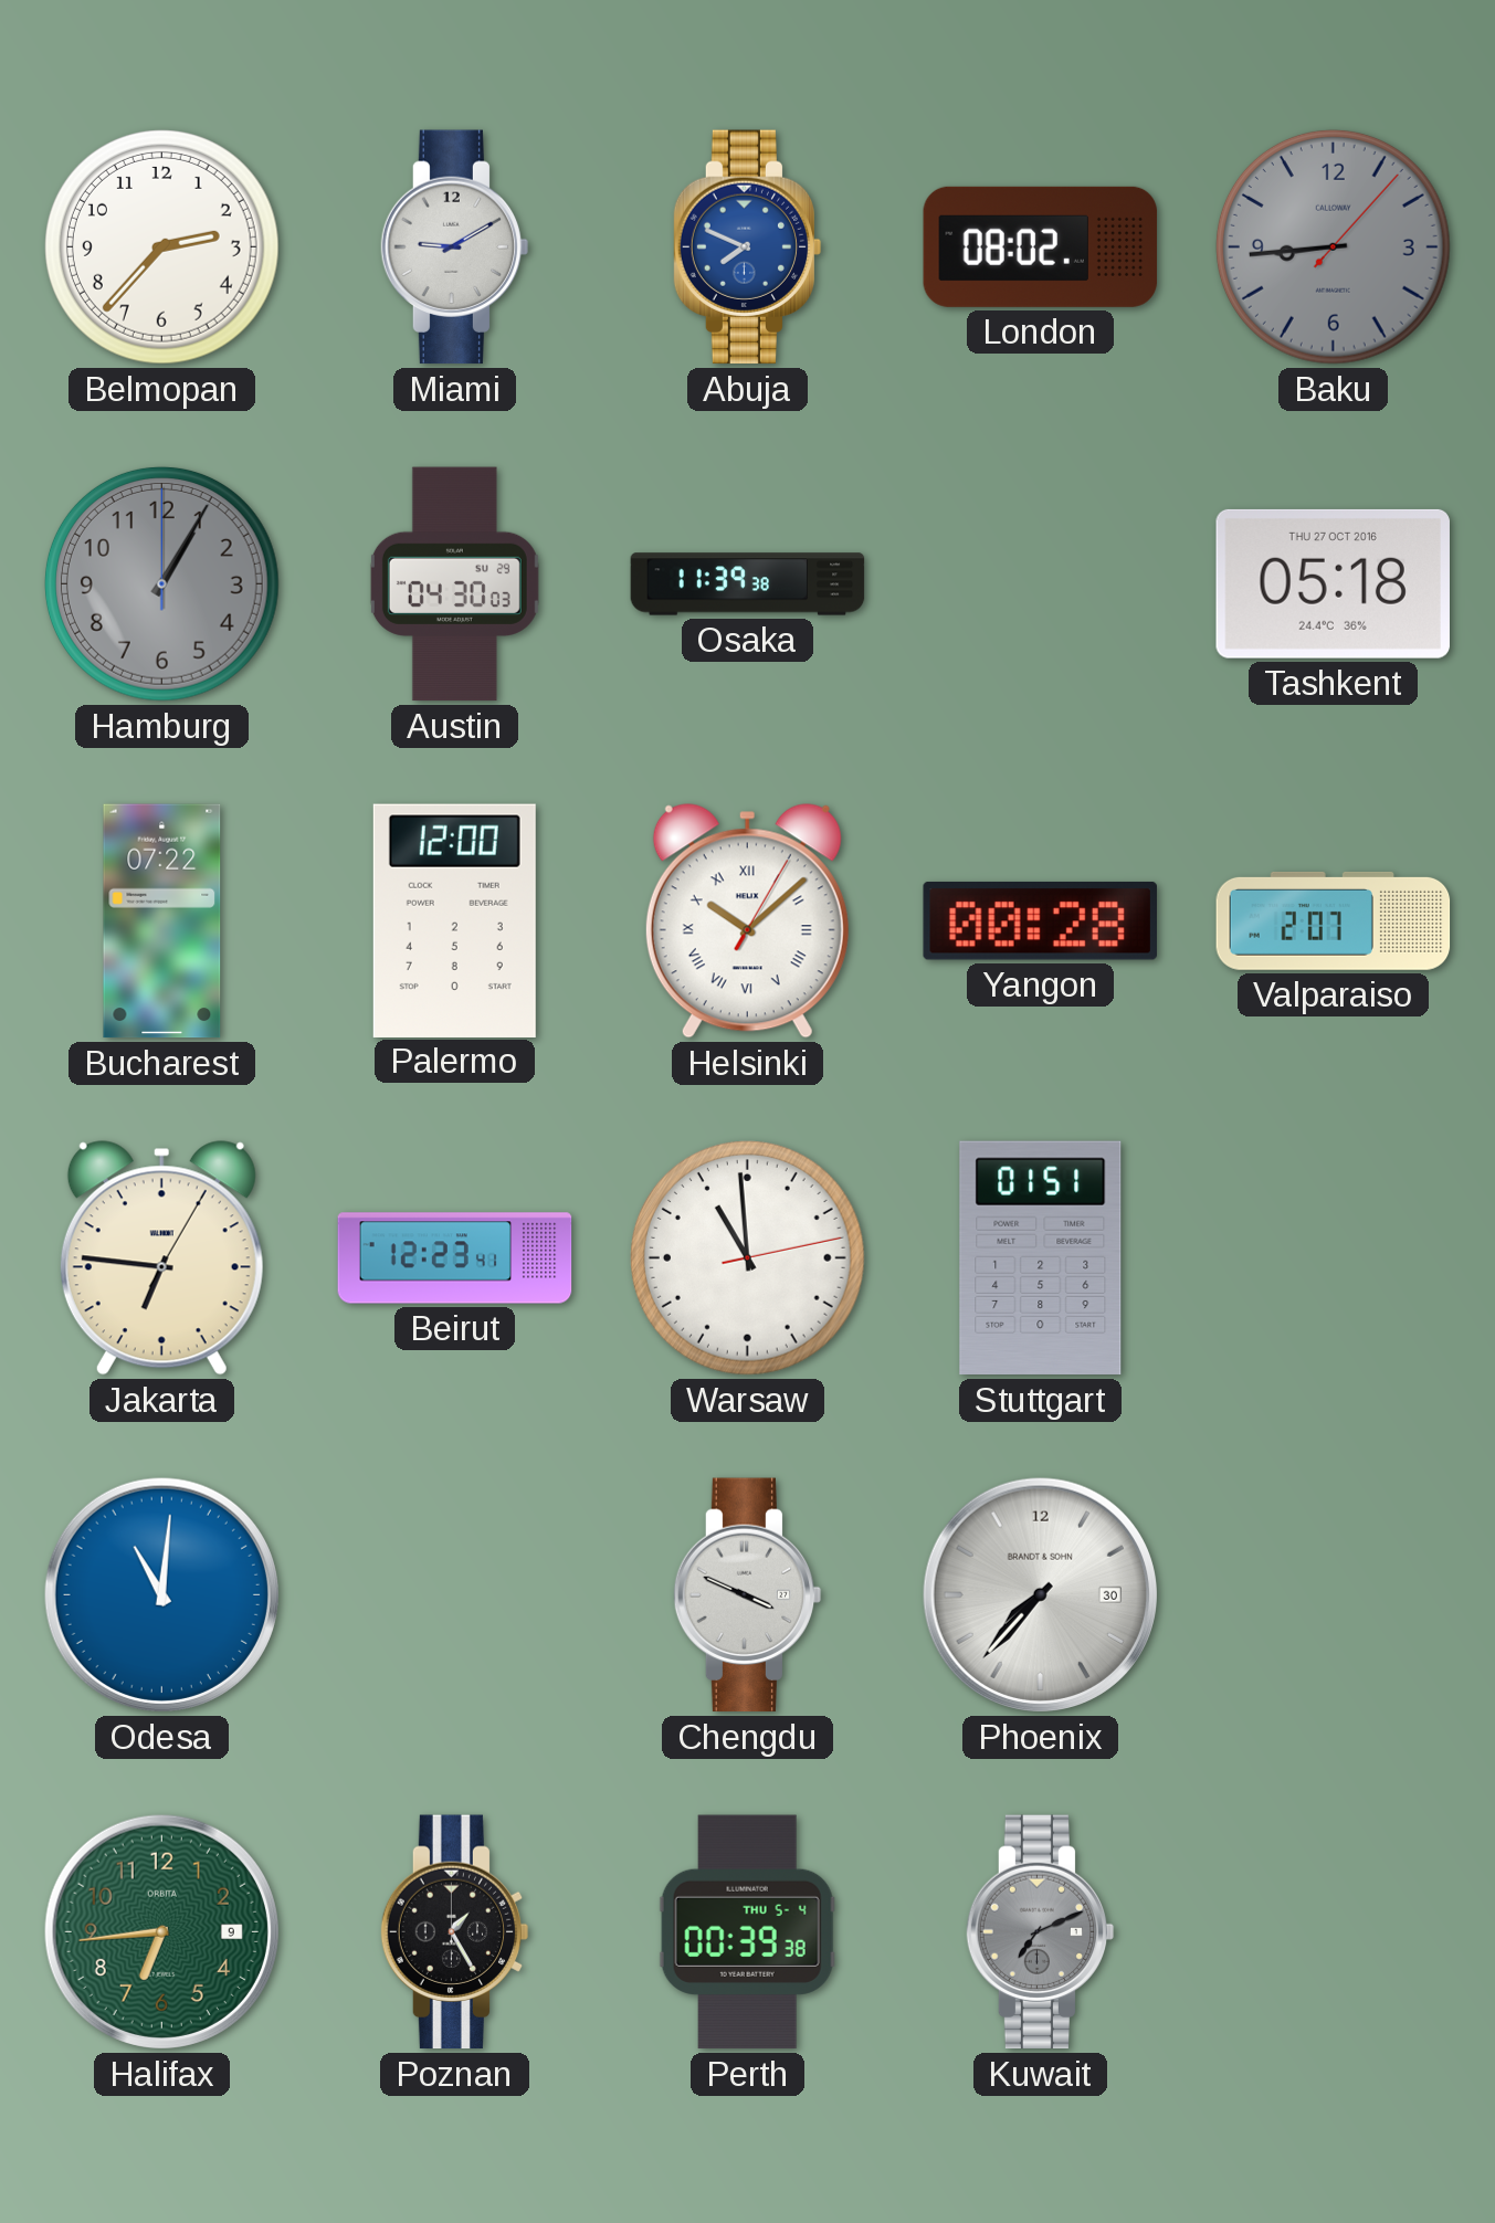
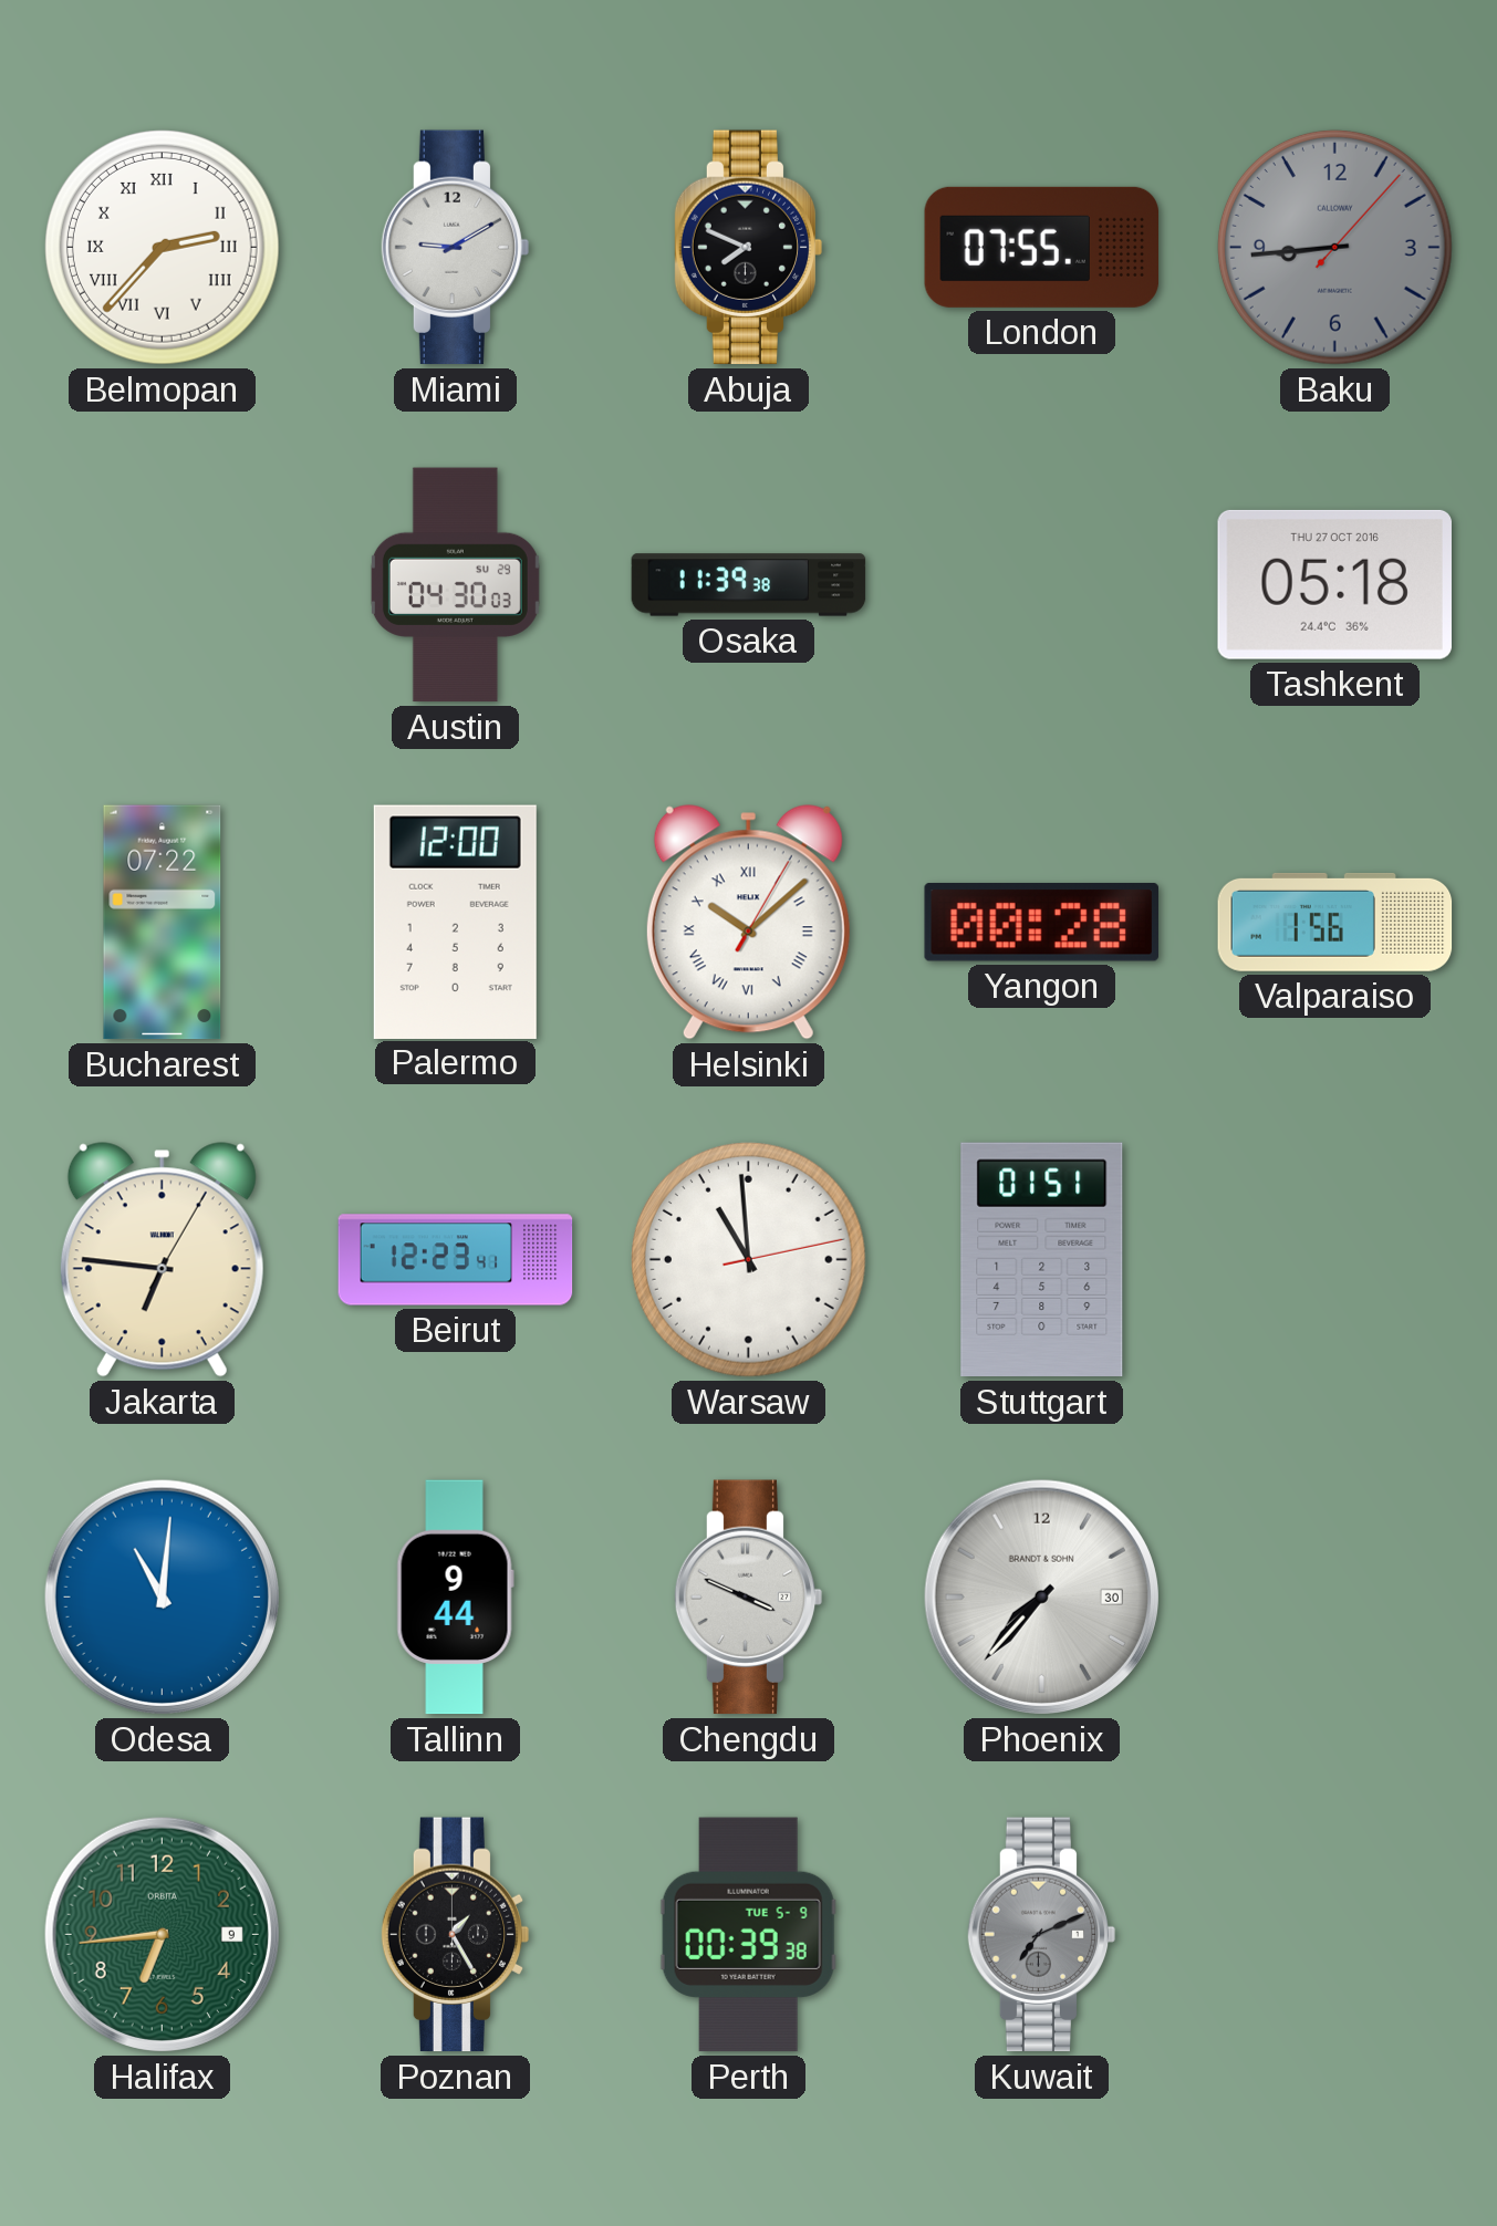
Belmopan numerals: Arabic -> Roman (162, 247)
Abuja dial: blue -> black (749, 248)
London: 08:02 -> 07:55 (1042, 247)
Hamburg: 1:05 -> none (161, 583)
Valparaiso: 2:07 -> 1:56 (1335, 922)
Tallinn: none -> 9:44 (455, 1598)
Perth date: THU 5-4 -> TUE 5-9 (748, 1935)
